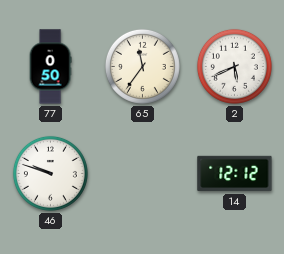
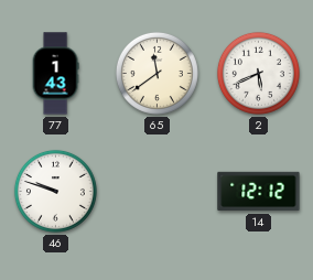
77: 0:50 -> 1:43 (55, 74)
65: 11:36 -> 11:39 (156, 73)
